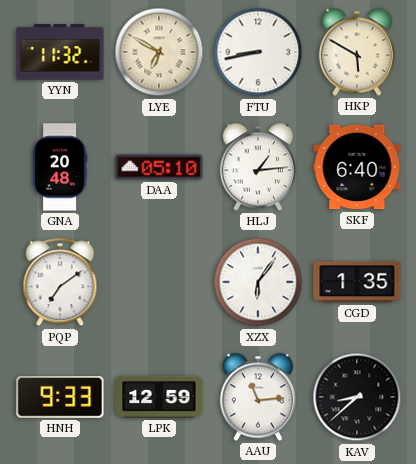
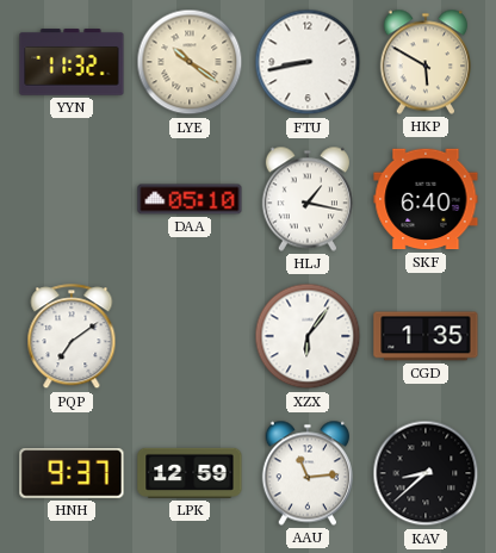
LYE: 6:50 -> 10:21 (190, 62)
GNA: 20:48 -> none (60, 167)
HLJ: 1:14 -> 1:17 (308, 199)
HNH: 9:33 -> 9:37 (72, 473)
